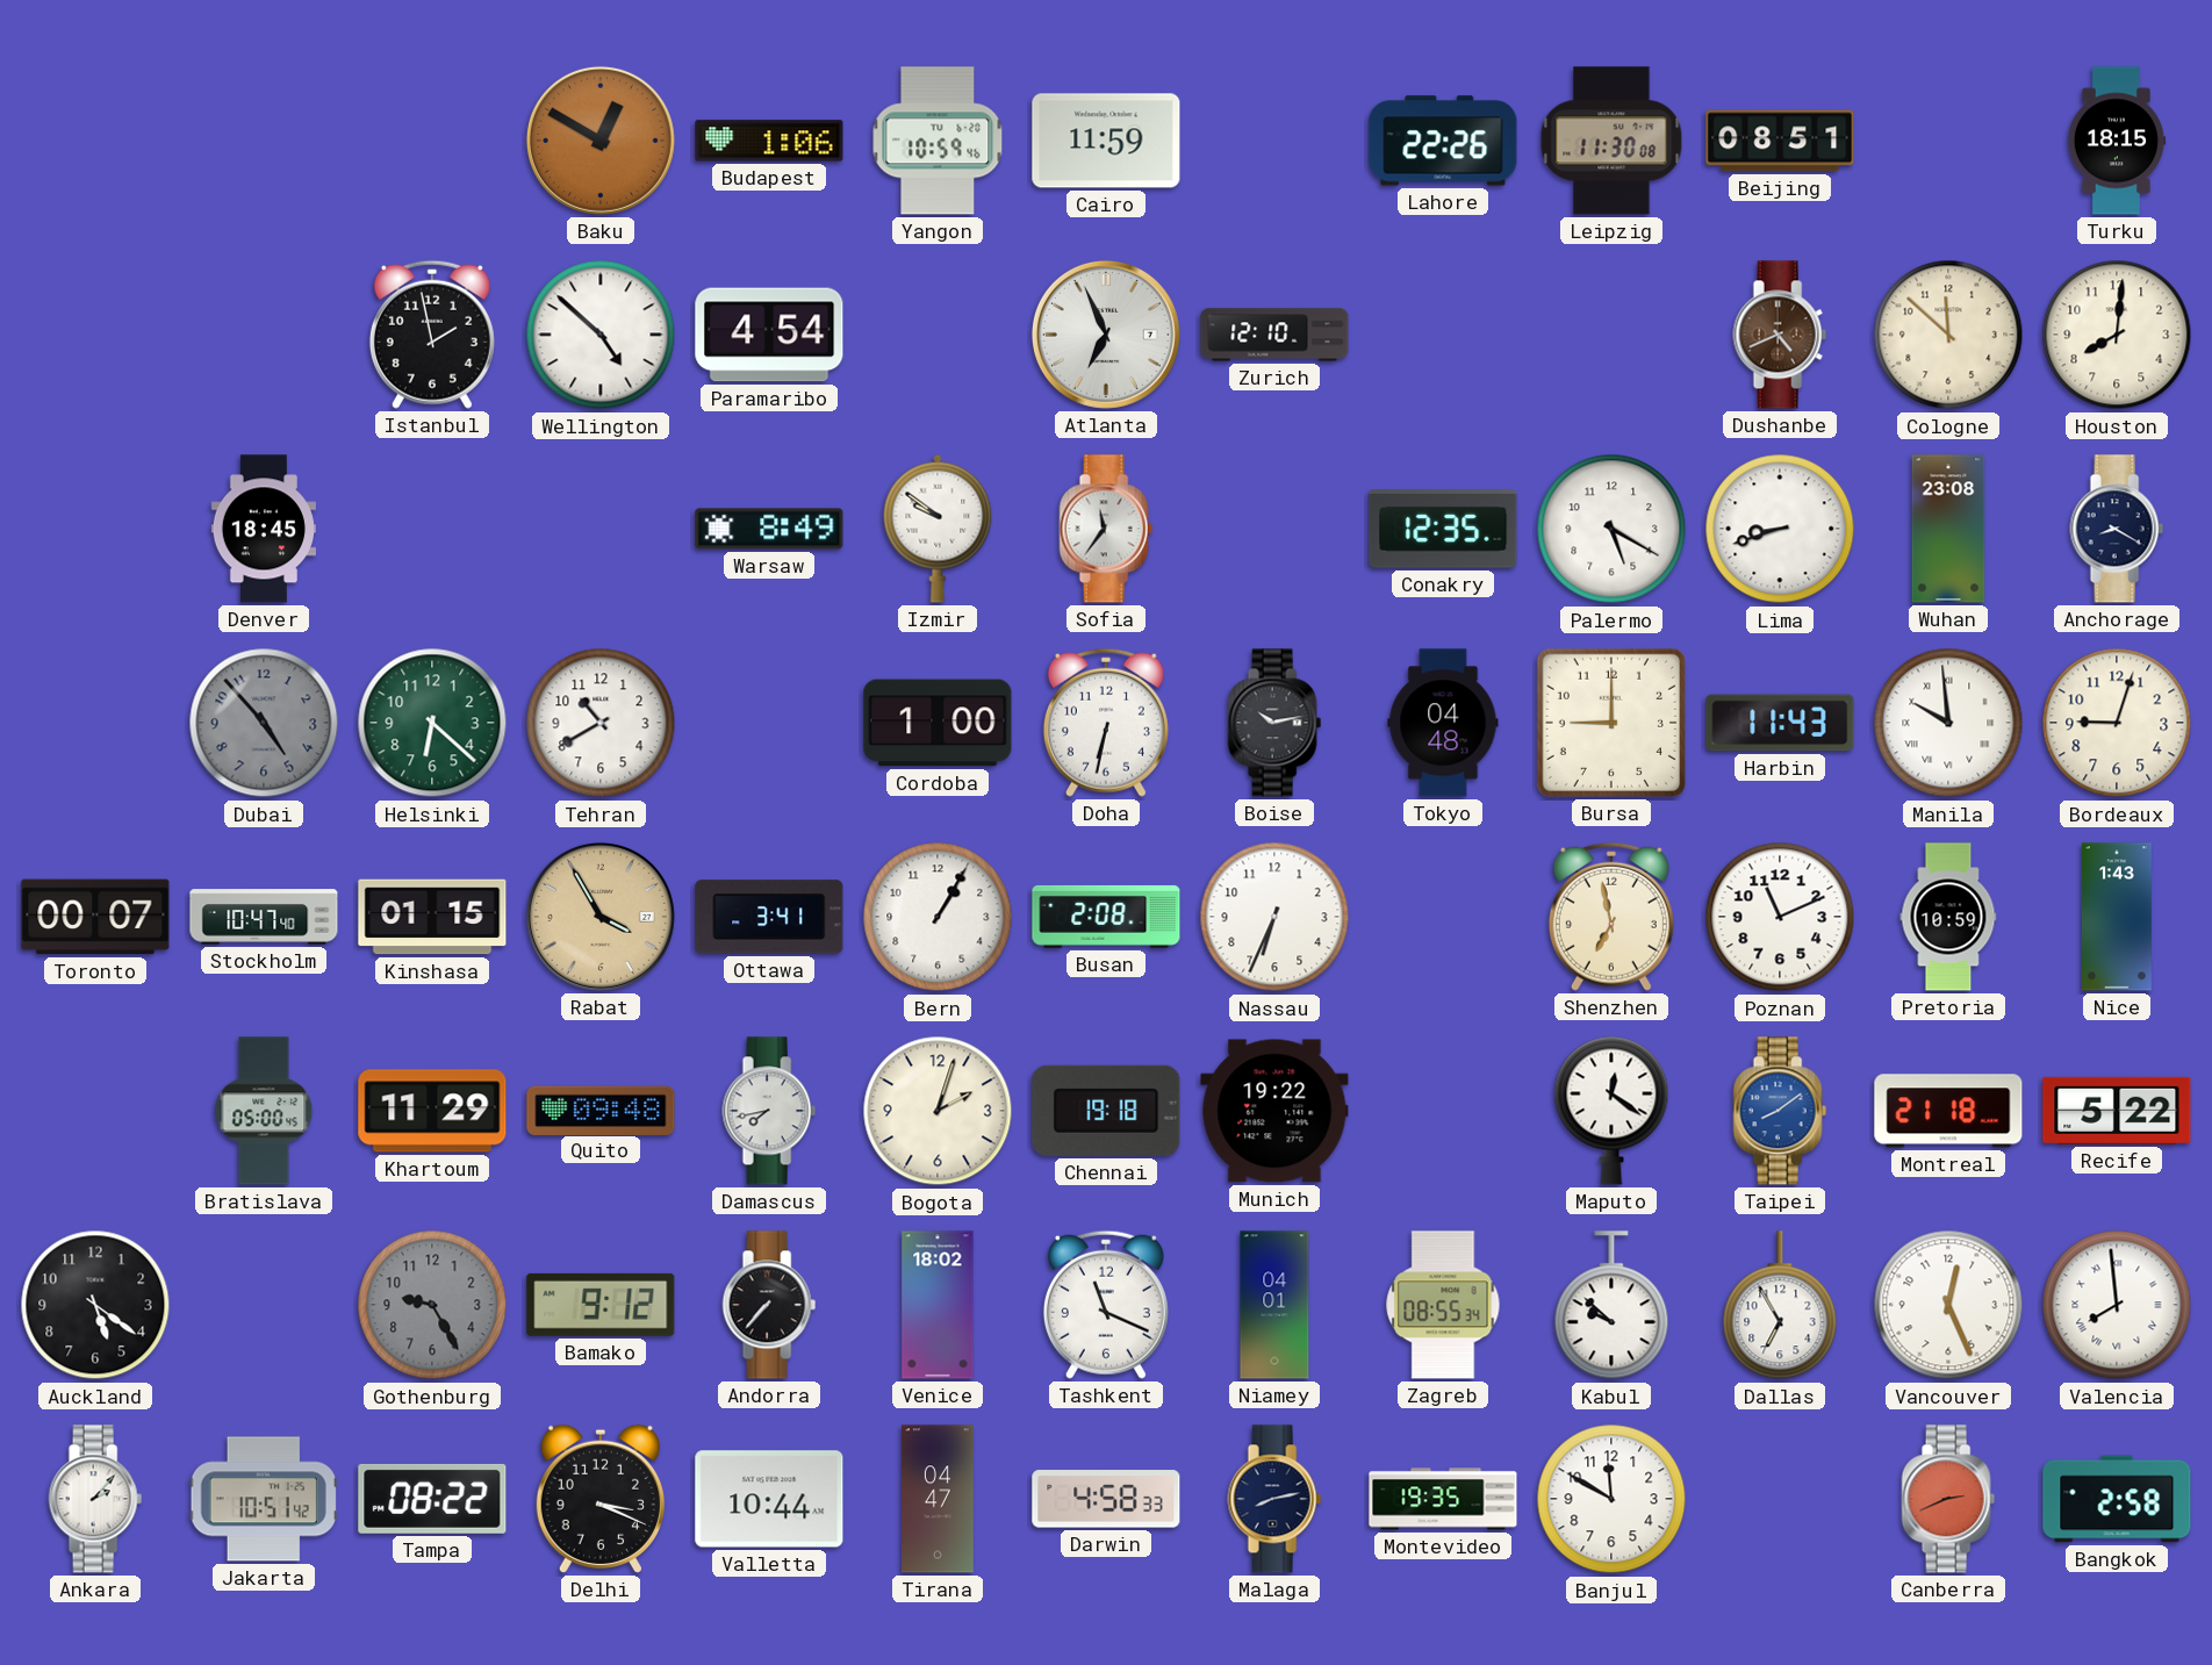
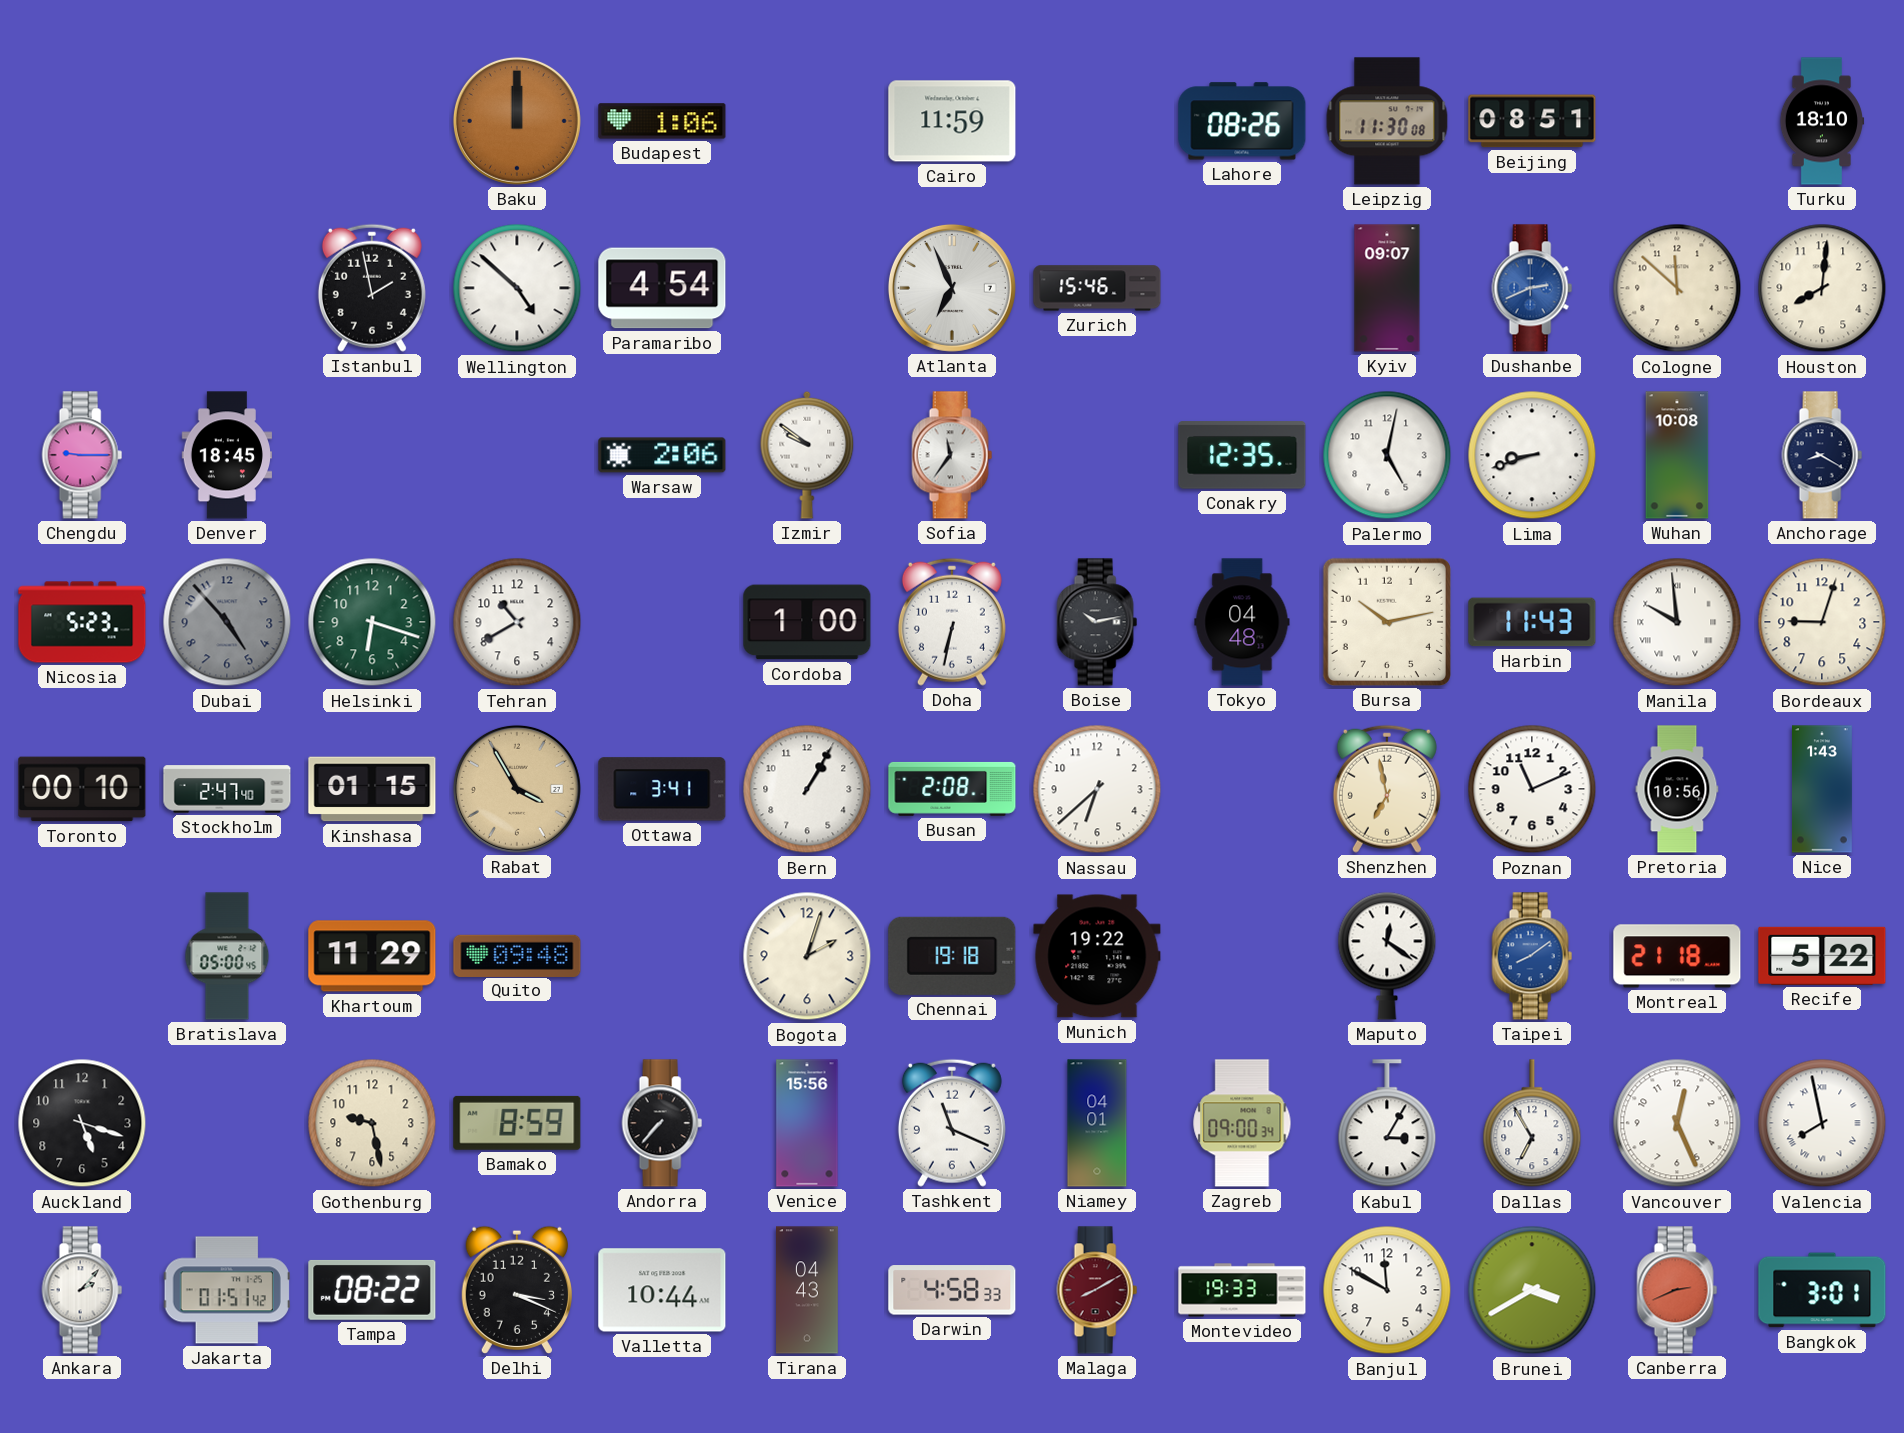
Baku: 12:50 -> 12:00 (517, 121)
Yangon: 10:59 -> none (938, 141)
Lahore: 22:26 -> 08:26 (1242, 121)
Turku: 18:15 -> 18:10 (1822, 121)
Zurich: 12:10 -> 15:46 (1097, 288)
Kyiv: none -> 09:07 (1387, 288)
Dushanbe: 4:41 -> 2:41 (1532, 288)
Dushanbe dial: brown -> blue (1532, 288)
Chengdu: none -> 9:15 (82, 455)
Warsaw: 8:49 -> 2:06 (662, 455)
Palermo: 5:20 -> 5:02 (1387, 455)
Wuhan: 23:08 -> 10:08 (1677, 455)
Nicosia: none -> 5:23 (82, 622)
Helsinki: 6:22 -> 6:18 (372, 622)
Bursa: 9:00 -> 10:13 (1387, 622)
Toronto: 00:07 -> 00:10 (82, 789)
Stockholm: 10:47 -> 2:47 (227, 789)
Nassau: 6:34 -> 6:38 (1097, 789)
Pretoria: 10:59 -> 10:56 (1677, 789)
Damascus: 7:43 -> none (769, 1111)
Auckland: 5:21 -> 5:18 (82, 1123)
Gothenburg: 9:25 -> 9:28 (372, 1123)
Gothenburg dial: grey -> cream (372, 1123)
Bamako: 9:12 -> 8:59 (517, 1123)
Venice: 18:02 -> 15:56 (807, 1123)
Zagreb: 08:55 -> 09:00 (1242, 1123)
Kabul: 9:52 -> 3:05 (1387, 1124)
Valencia: 7:59 -> 7:58 (1822, 1123)
Jakarta: 10:51 -> 01:51 (227, 1290)
Tirana: 04:47 -> 04:43 (808, 1290)
Malaga: 8:13 -> 8:10 (1097, 1290)
Malaga dial: navy -> burgundy (1097, 1290)
Montevideo: 19:35 -> 19:33 (1242, 1290)
Brunei: none -> 3:40 (1532, 1290)
Bangkok: 2:58 -> 3:01 (1822, 1290)
